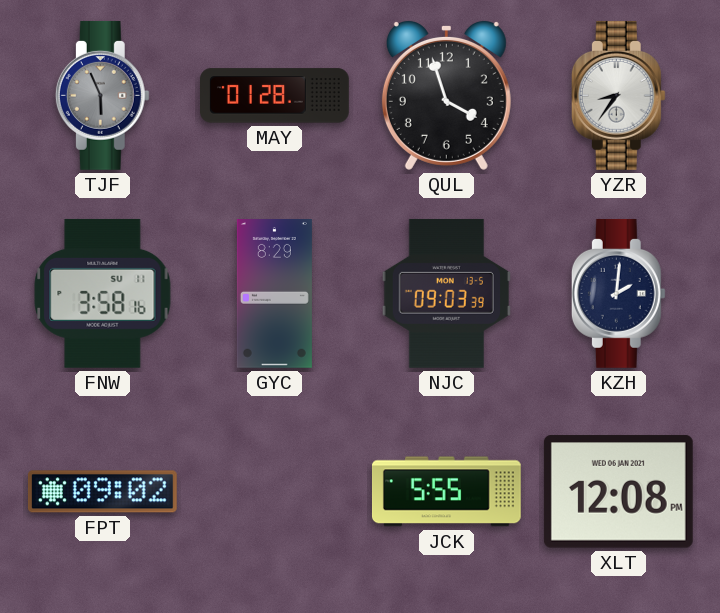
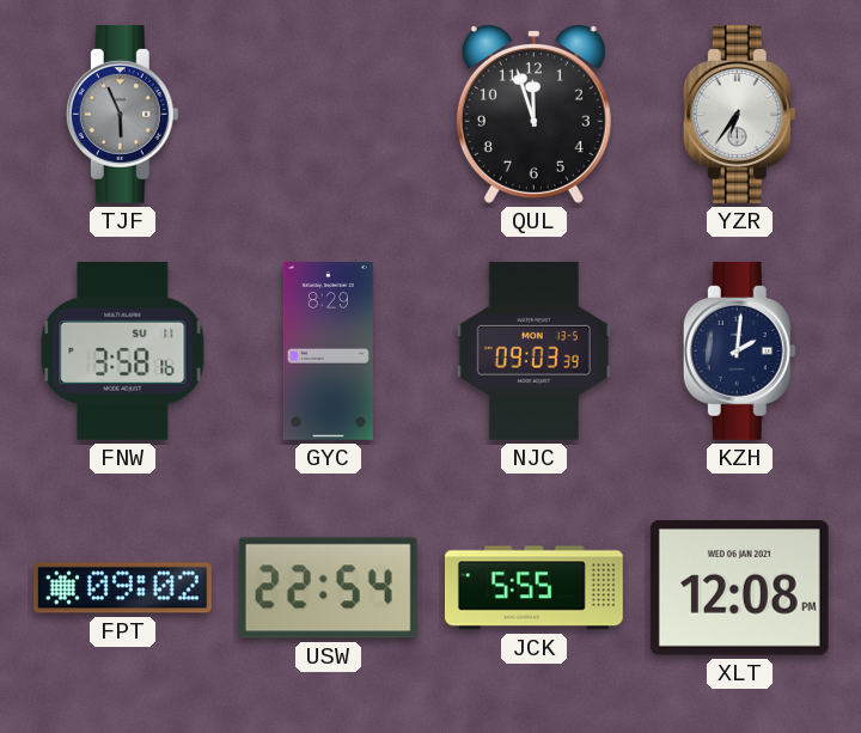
MAY: 01:28 -> none (275, 96)
QUL: 3:57 -> 11:57 (533, 114)
YZR: 8:36 -> 6:36 (739, 114)
USW: none -> 22:54 (328, 588)
